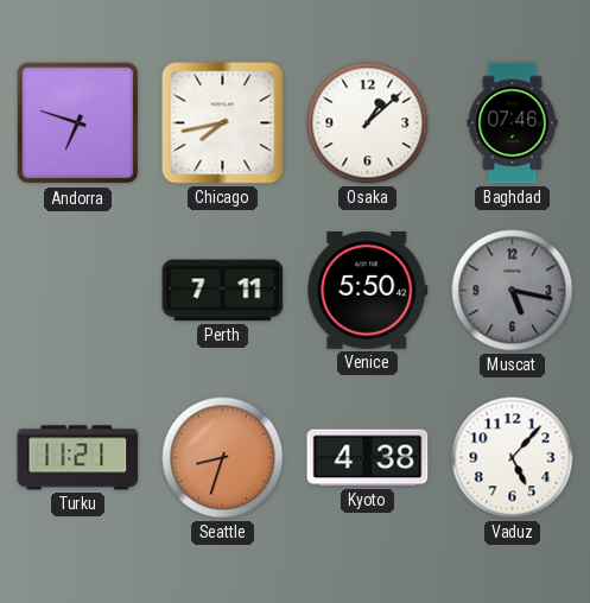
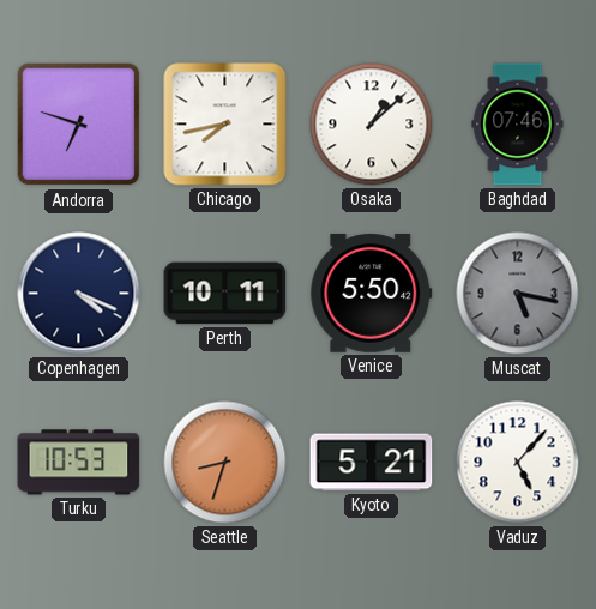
Copenhagen: none -> 4:19 (79, 294)
Perth: 7:11 -> 10:11 (225, 294)
Turku: 11:21 -> 10:53 (79, 463)
Kyoto: 4:38 -> 5:21 (372, 463)
